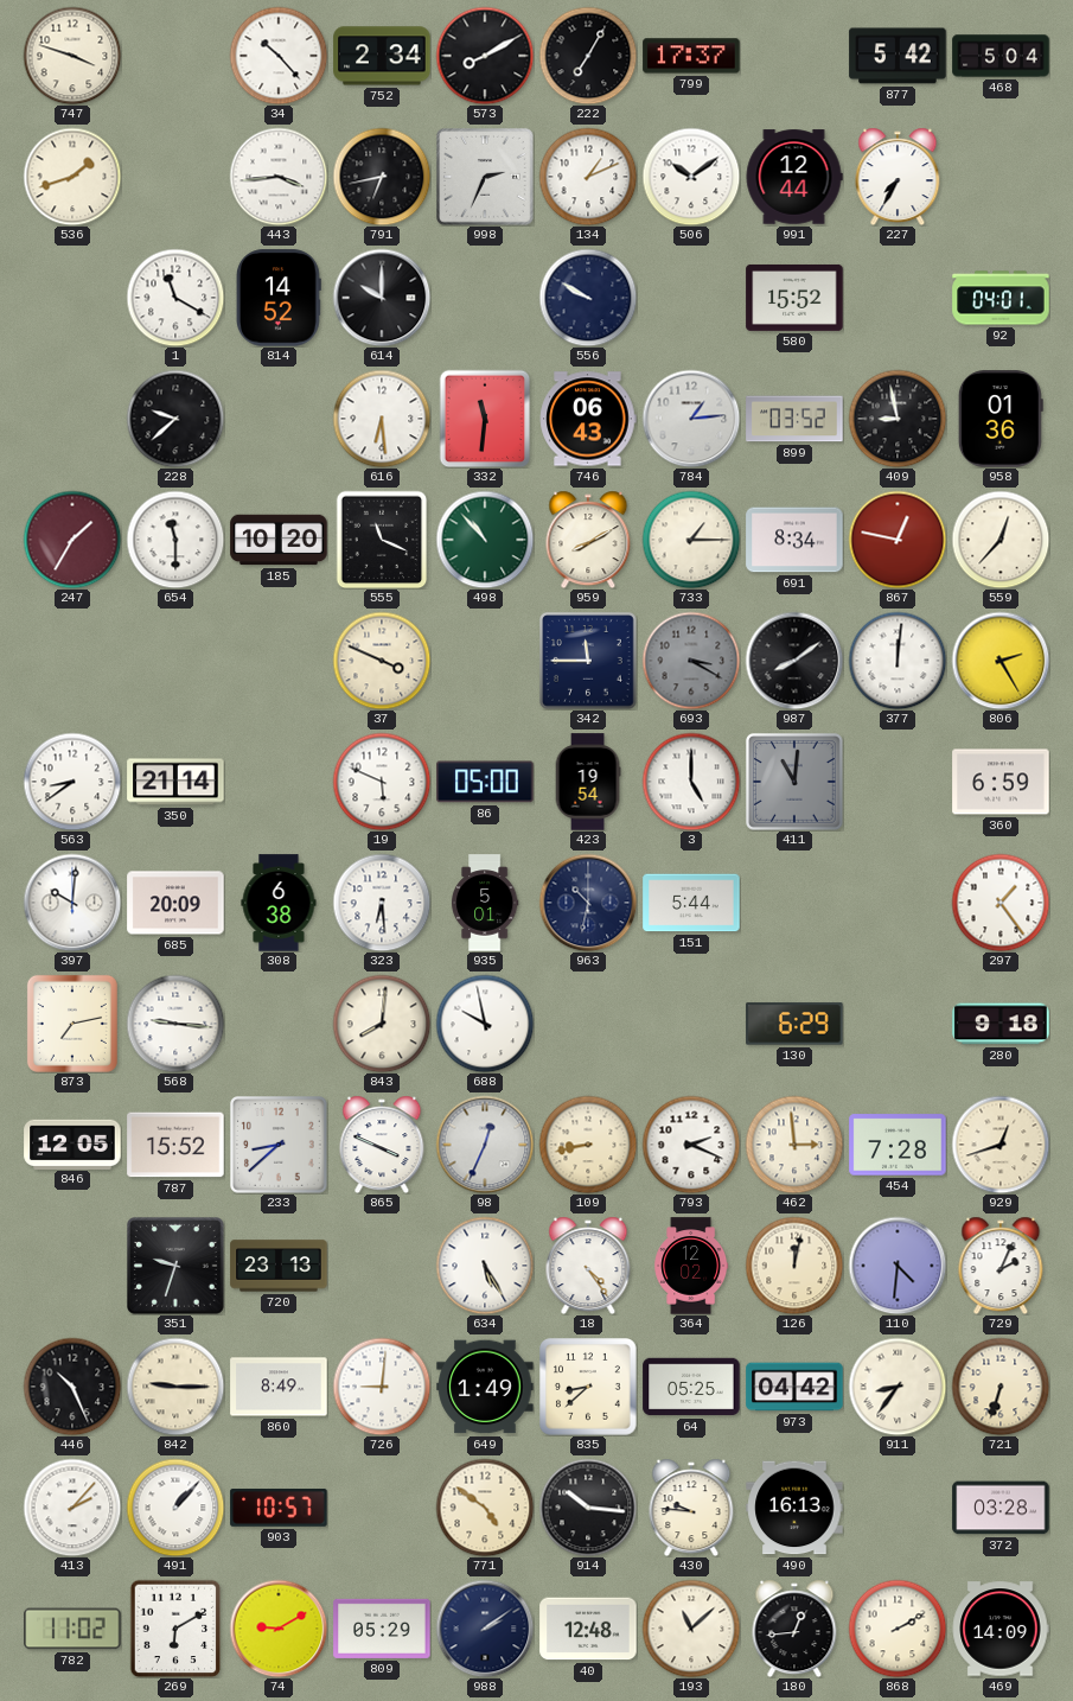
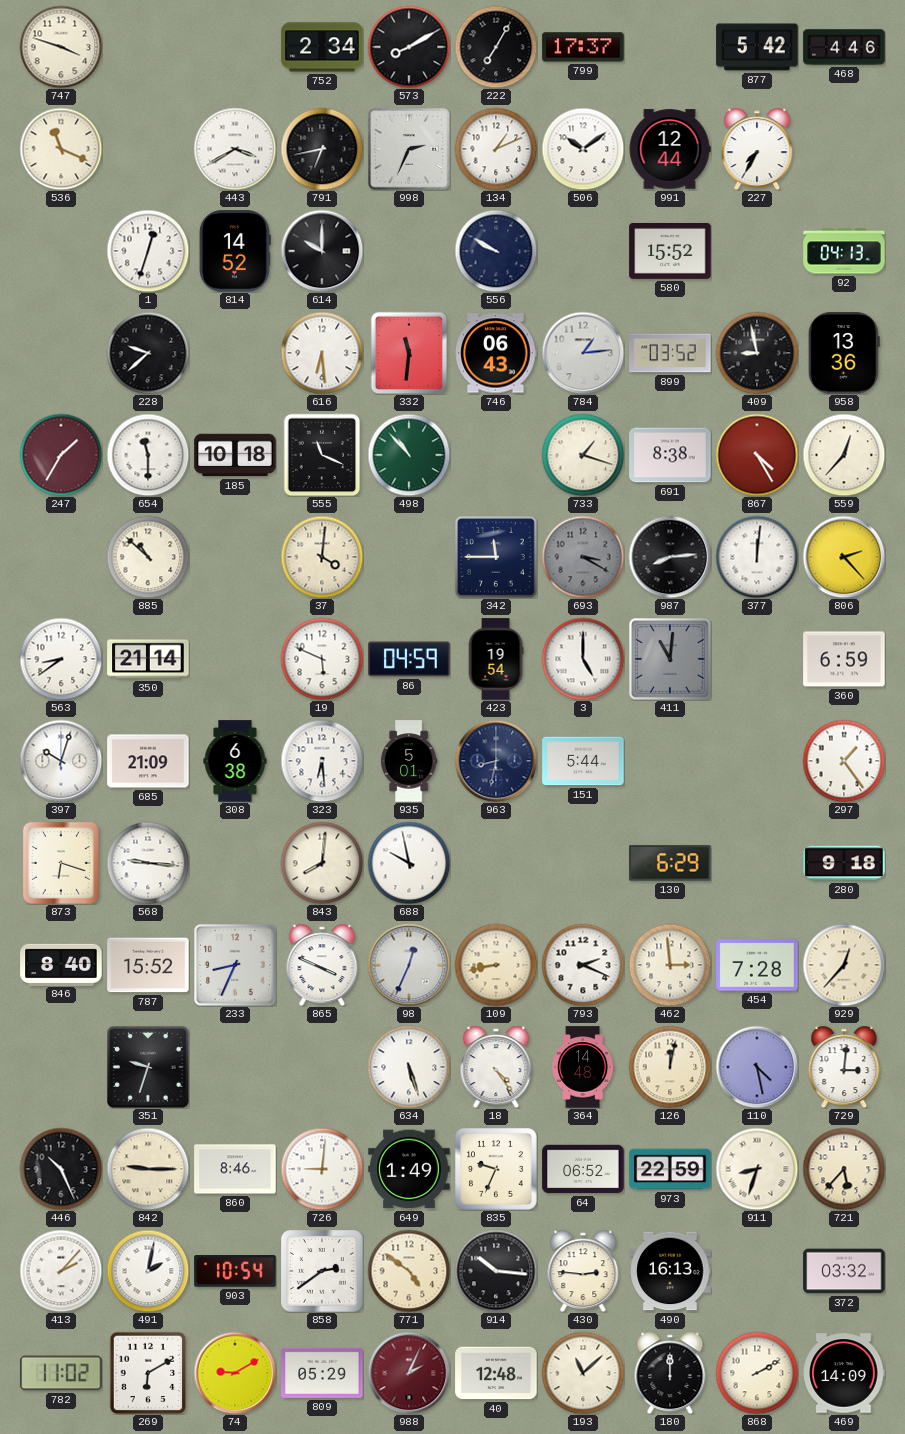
34: 10:23 -> none (279, 56)
468: 5:04 -> 4:46 (844, 47)
536: 1:42 -> 11:19 (61, 149)
443: 3:44 -> 3:40 (235, 149)
1: 11:20 -> 12:33 (148, 251)
92: 04:01 -> 04:13 (844, 251)
958: 01:36 -> 13:36 (844, 353)
185: 10:20 -> 10:18 (235, 455)
959: 8:10 -> none (588, 540)
733: 1:15 -> 1:18 (583, 455)
691: 8:34 -> 8:38 (670, 455)
867: 12:47 -> 4:25 (757, 455)
885: none -> 10:52 (148, 557)
37: 3:49 -> 4:01 (322, 557)
987: 8:09 -> 8:14 (670, 557)
806: 2:25 -> 2:23 (844, 557)
86: 05:00 -> 04:59 (409, 659)
397: 10:01 -> 10:03 (61, 761)
685: 20:09 -> 21:09 (148, 761)
963: 10:32 -> 8:32 (496, 761)
873: 7:13 -> 6:18 (61, 863)
846: 12:05 -> 8:40 (61, 964)
233: 8:38 -> 8:34 (236, 966)
929: 12:42 -> 12:37 (844, 965)
720: 23:13 -> none (279, 1266)
634: 5:25 -> 5:27 (409, 1067)
364: 12:02 -> 14:48 (583, 1067)
110: 4:31 -> 4:28 (757, 1067)
729: 2:04 -> 3:01 (844, 1067)
860: 8:49 -> 8:46 (235, 1169)
835: 8:38 -> 9:34 (496, 1169)
64: 05:25 -> 06:52 (583, 1169)
973: 04:42 -> 22:59 (670, 1169)
911: 8:36 -> 8:33 (757, 1169)
721: 6:33 -> 5:37 (844, 1169)
491: 1:07 -> 2:02 (148, 1271)
903: 10:57 -> 10:54 (235, 1271)
858: none -> 2:39 (322, 1271)
430: 9:46 -> 2:46 (583, 1271)
372: 03:28 -> 03:32 (844, 1271)
988: 2:09 -> 2:04 (409, 1373)
988 dial: navy -> burgundy (409, 1373)
180: 12:44 -> 12:00 (670, 1373)
